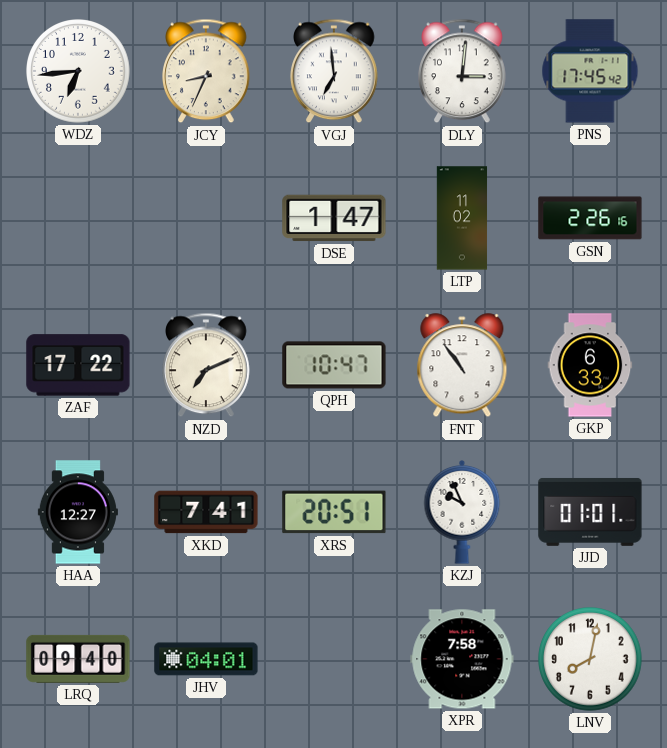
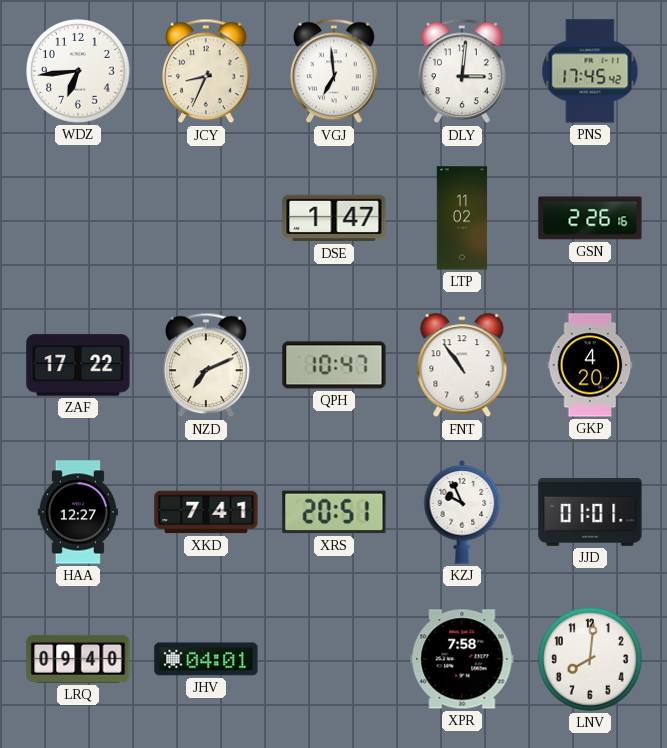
GKP: 6:33 -> 4:20 (590, 365)
LNV: 8:02 -> 8:01 (590, 659)
